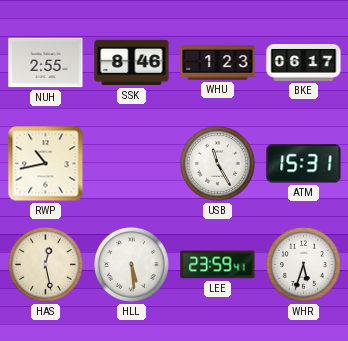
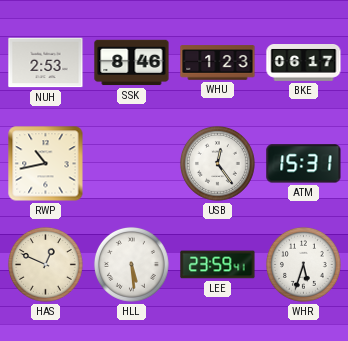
NUH: 2:55 -> 2:53 (46, 63)
USB: 11:25 -> 12:24 (217, 163)
HAS: 12:28 -> 12:49 (45, 264)
